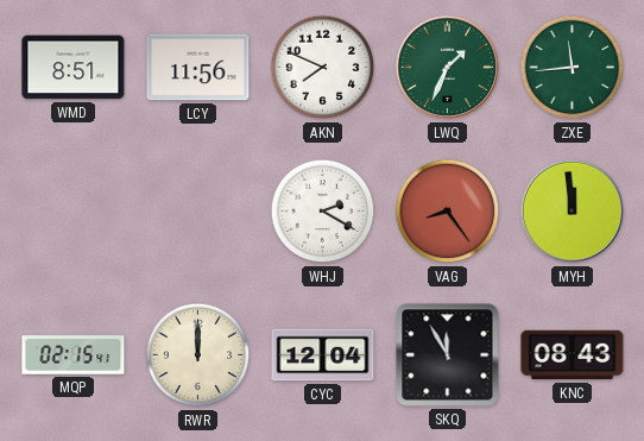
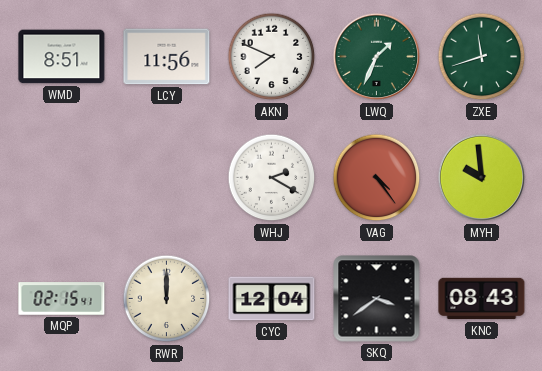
ZXE: 11:44 -> 11:42 (482, 57)
VAG: 8:24 -> 4:24 (377, 178)
MYH: 11:59 -> 9:59 (482, 178)
SKQ: 11:55 -> 3:39 (377, 299)
